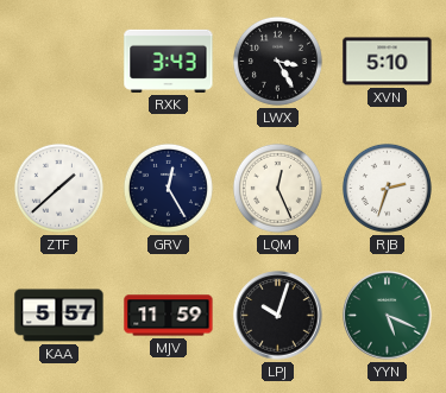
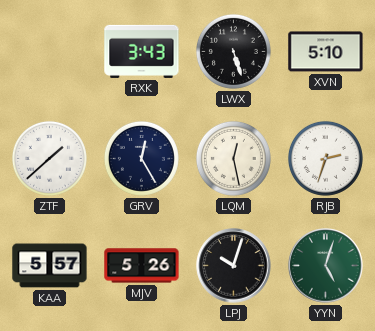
LWX: 3:25 -> 5:27 (233, 51)
LQM: 12:26 -> 12:28 (233, 158)
MJV: 11:59 -> 5:26 (142, 266)
YYN: 5:19 -> 5:03 (326, 266)
